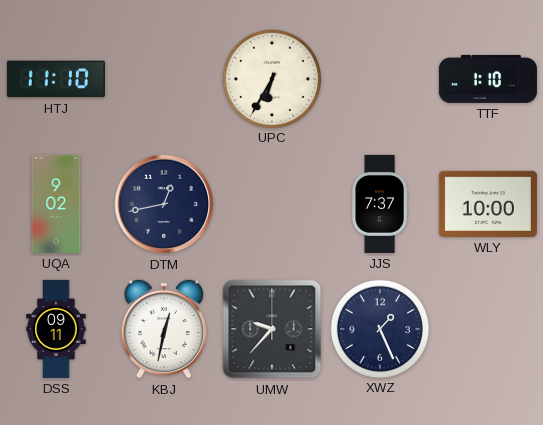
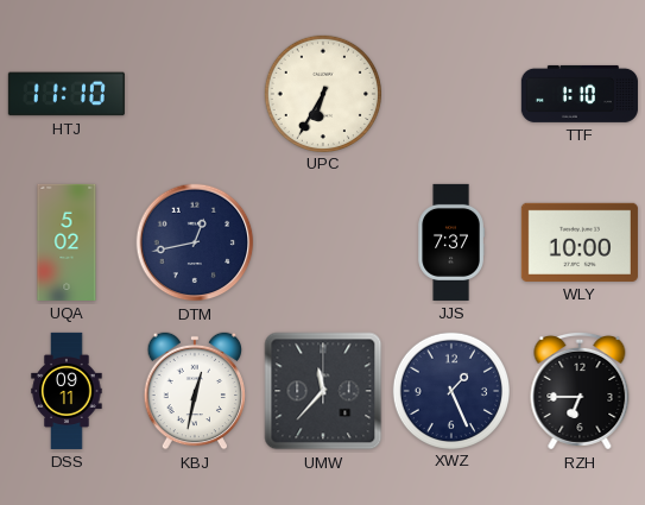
UQA: 9:02 -> 5:02 (67, 242)
UMW: 9:37 -> 11:37 (323, 391)
RZH: none -> 6:45 (580, 391)
